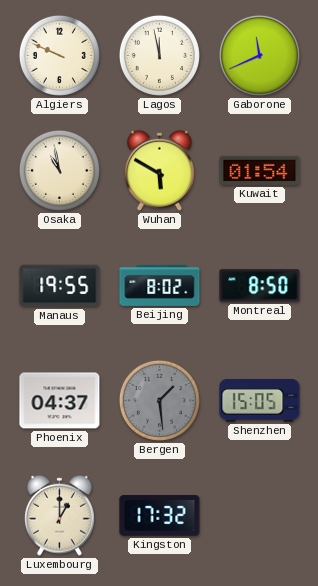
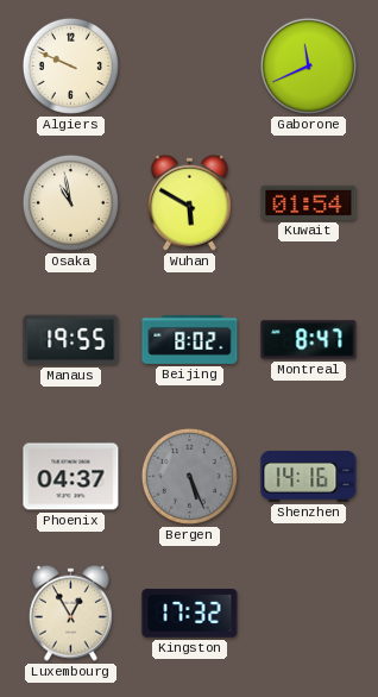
Lagos: 11:58 -> none (159, 55)
Montreal: 8:50 -> 8:47 (309, 340)
Bergen: 1:29 -> 5:26 (189, 476)
Shenzhen: 15:05 -> 14:16 (309, 477)
Luxembourg: 1:00 -> 12:55 (70, 613)
